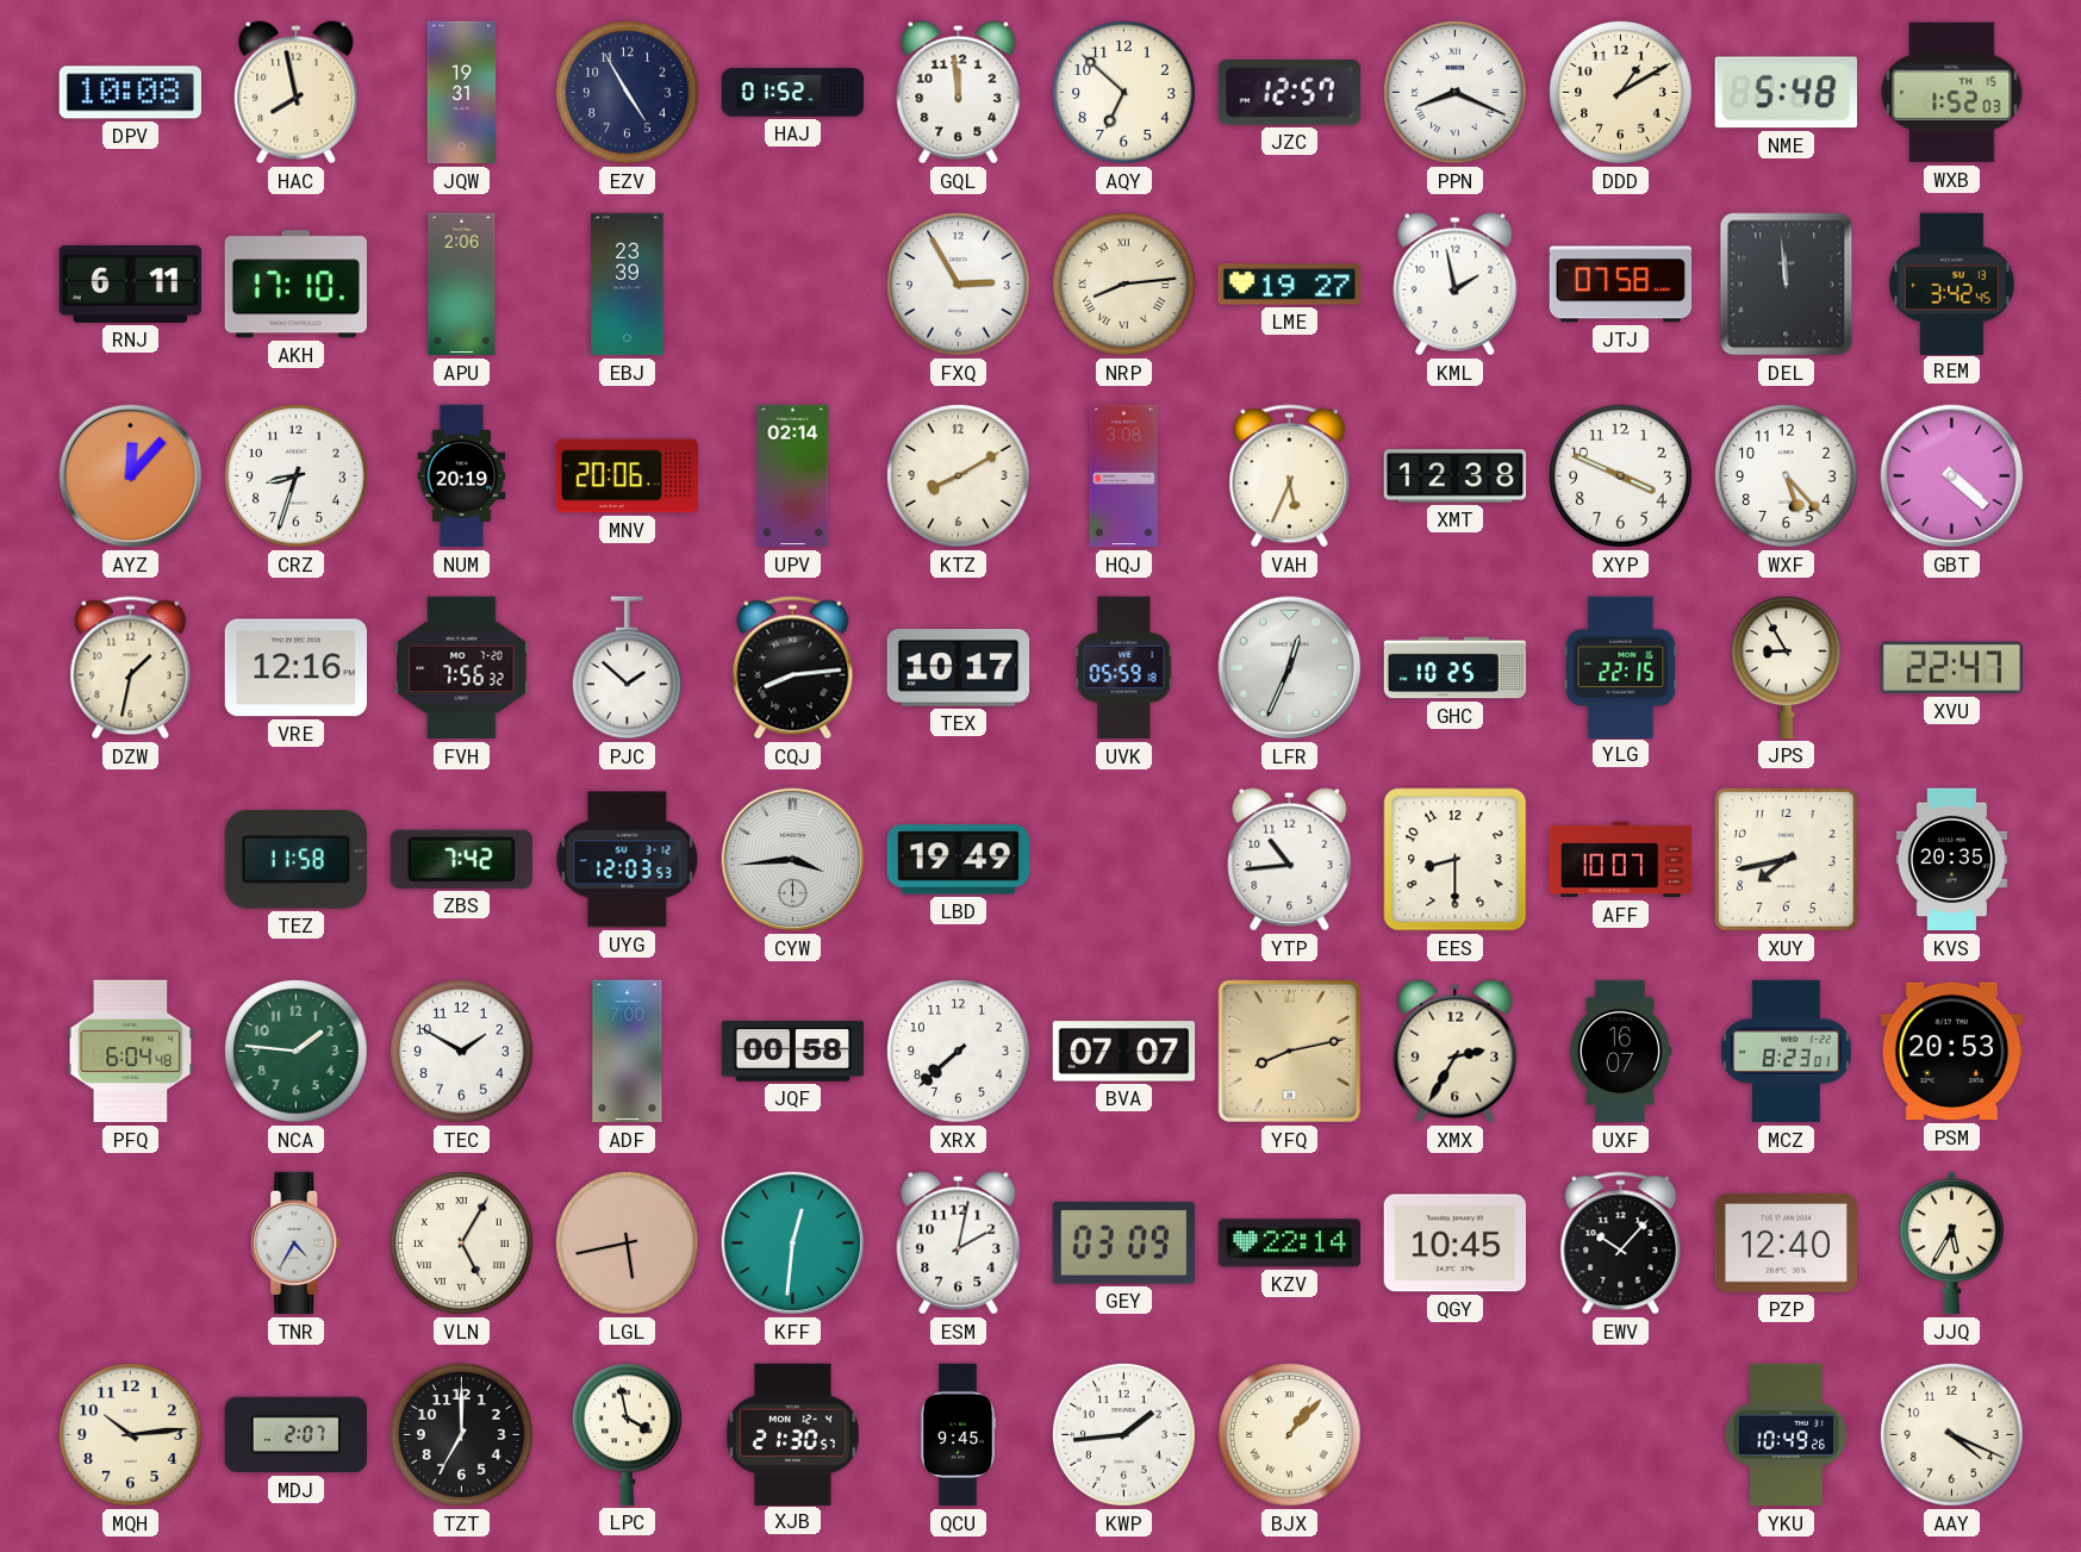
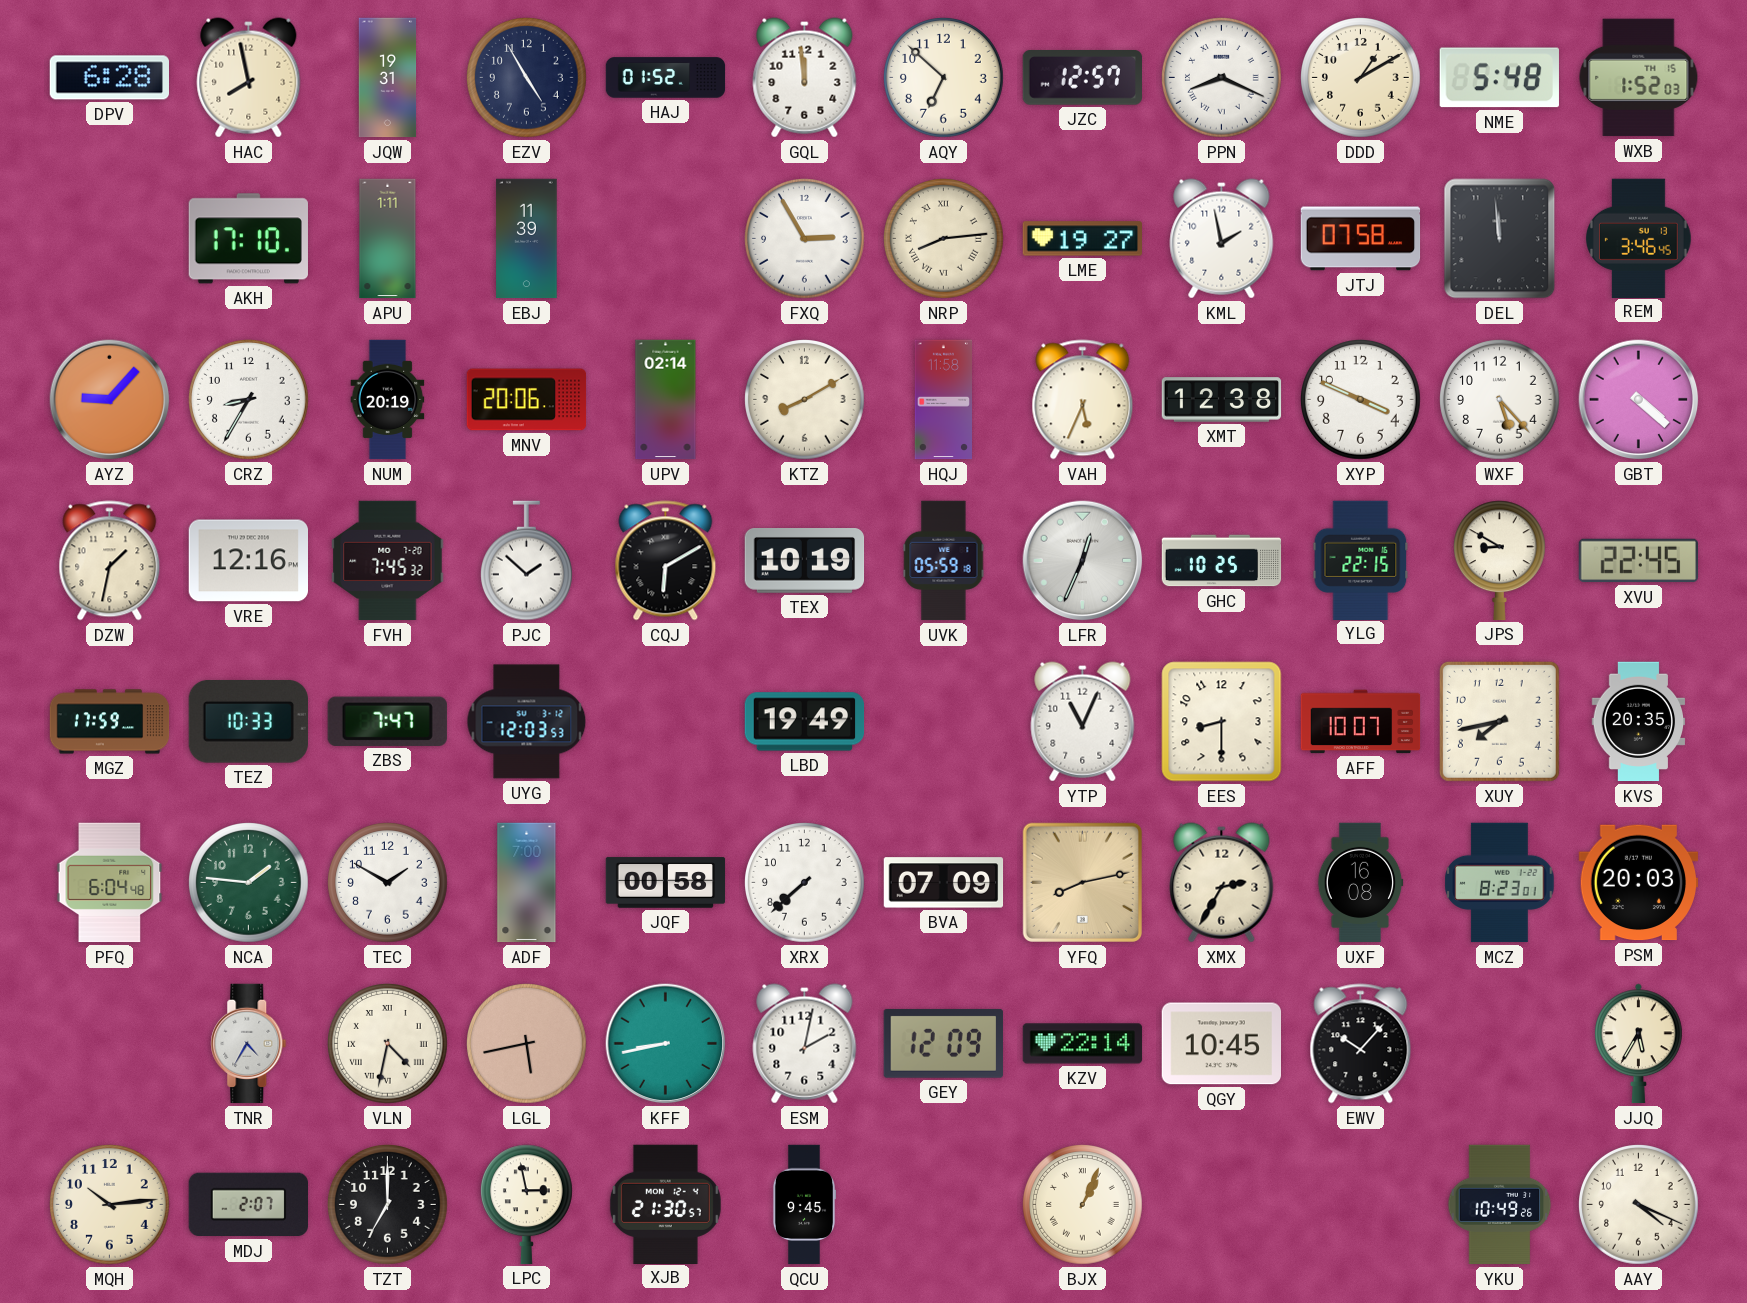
DPV: 10:08 -> 6:28 (109, 78)
RNJ: 6:11 -> none (130, 283)
APU: 2:06 -> 1:11 (388, 239)
EBJ: 23:39 -> 11:39 (527, 239)
REM: 3:42 -> 3:46 (1639, 238)
AYZ: 12:07 -> 9:07 (110, 400)
CRZ: 8:33 -> 8:35 (249, 400)
HQJ: 3:08 -> 11:58 (943, 400)
FVH: 7:56 -> 7:45 (388, 561)
CQJ: 8:14 -> 6:10 (666, 561)
TEX: 10:17 -> 10:19 (805, 561)
JPS: 8:55 -> 8:50 (1500, 560)
XVU: 22:47 -> 22:45 (1638, 561)
MGZ: none -> 17:59 (110, 722)
TEZ: 11:58 -> 10:33 (248, 722)
ZBS: 7:42 -> 7:47 (387, 721)
CYW: 3:44 -> none (793, 860)
YTP: 10:44 -> 11:04 (1083, 722)
BVA: 07:07 -> 07:09 (944, 883)
UXF: 16:07 -> 16:08 (1360, 883)
PSM: 20:53 -> 20:03 (1639, 883)
VLN: 5:05 -> 4:32 (388, 1044)
KFF: 12:31 -> 8:43 (666, 1044)
GEY: 03:09 -> 12:09 (943, 1043)
PZP: 12:40 -> none (1786, 1242)
LPC: 3:58 -> 2:58 (527, 1204)
KWP: 1:44 -> none (1124, 1435)
BJX: 1:07 -> 1:04 (1083, 1205)
